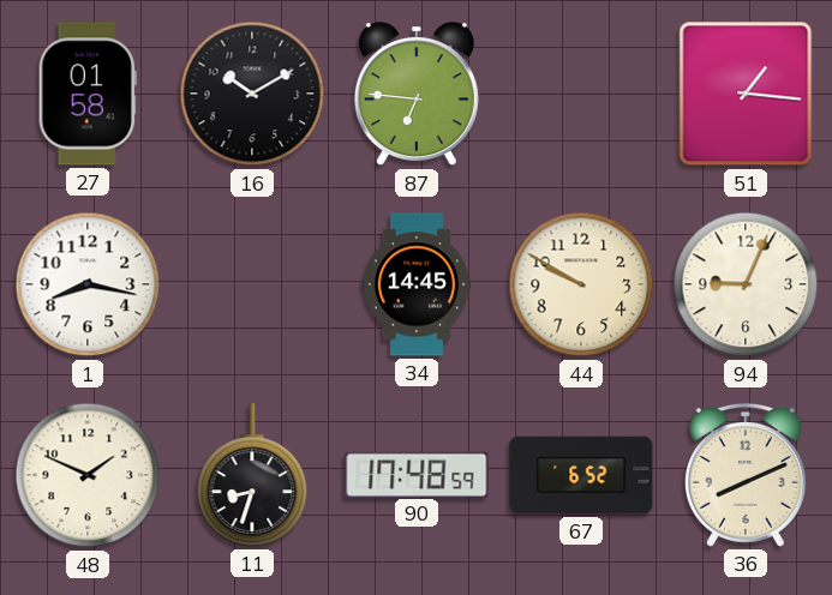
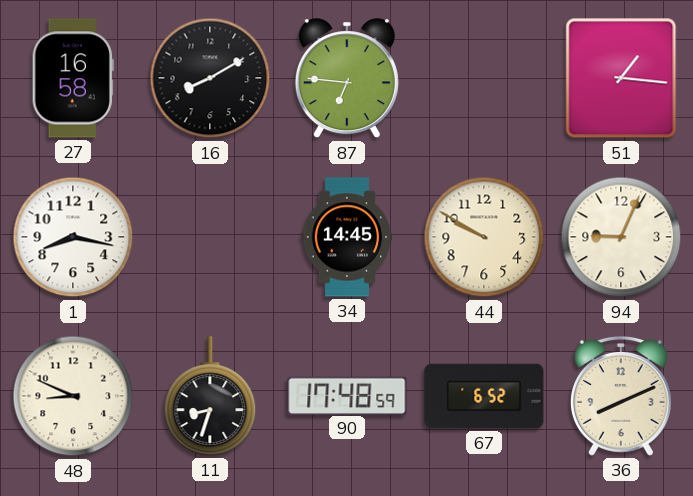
27: 01:58 -> 16:58 (73, 78)
16: 10:10 -> 8:10 (210, 78)
48: 1:49 -> 8:49 (73, 396)
